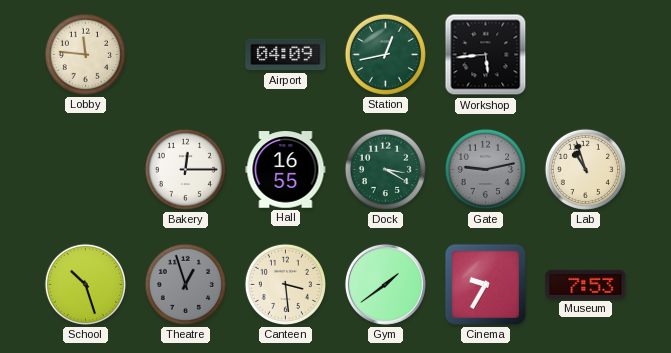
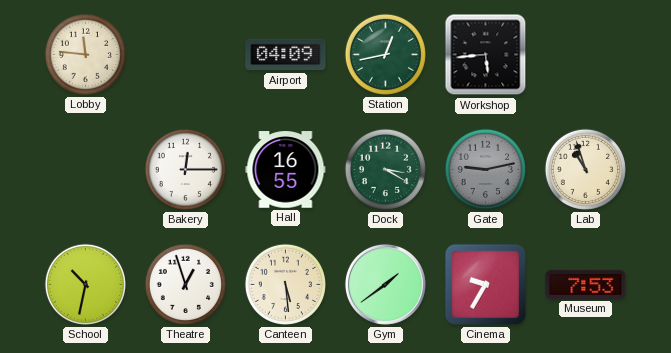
School: 10:27 -> 10:32 (85, 284)
Theatre dial: grey -> white (185, 284)
Canteen: 3:29 -> 5:29 (285, 284)
